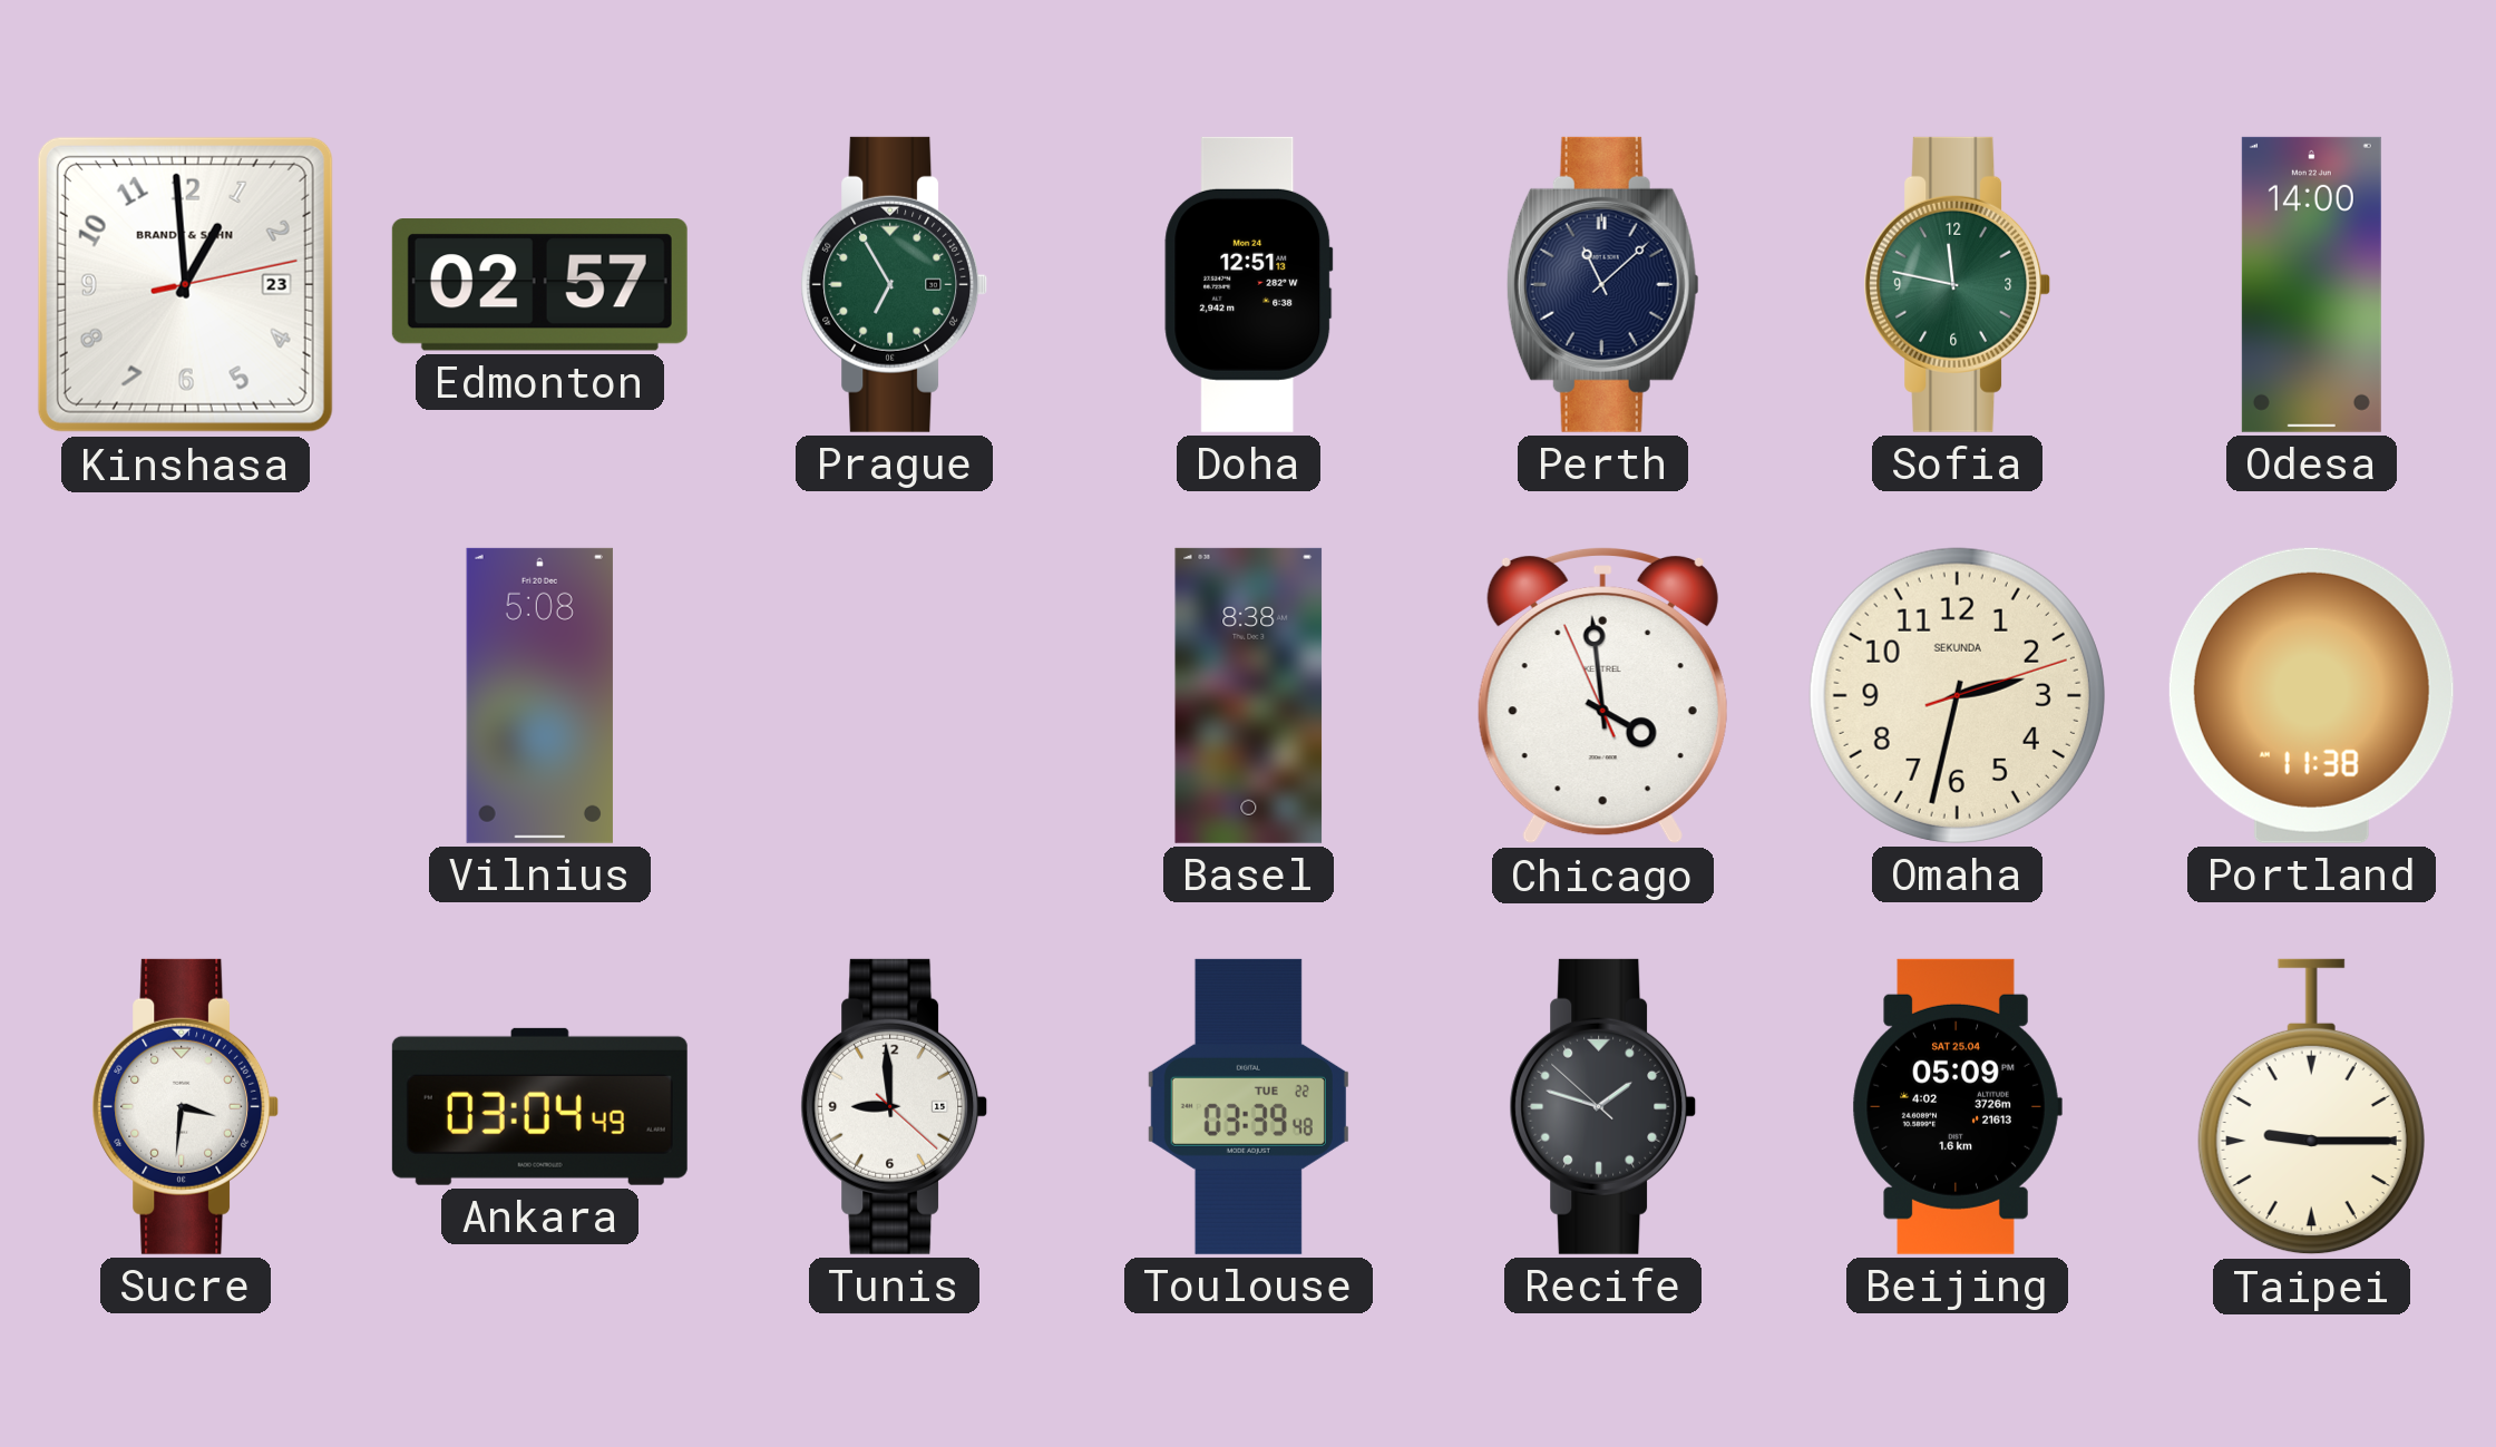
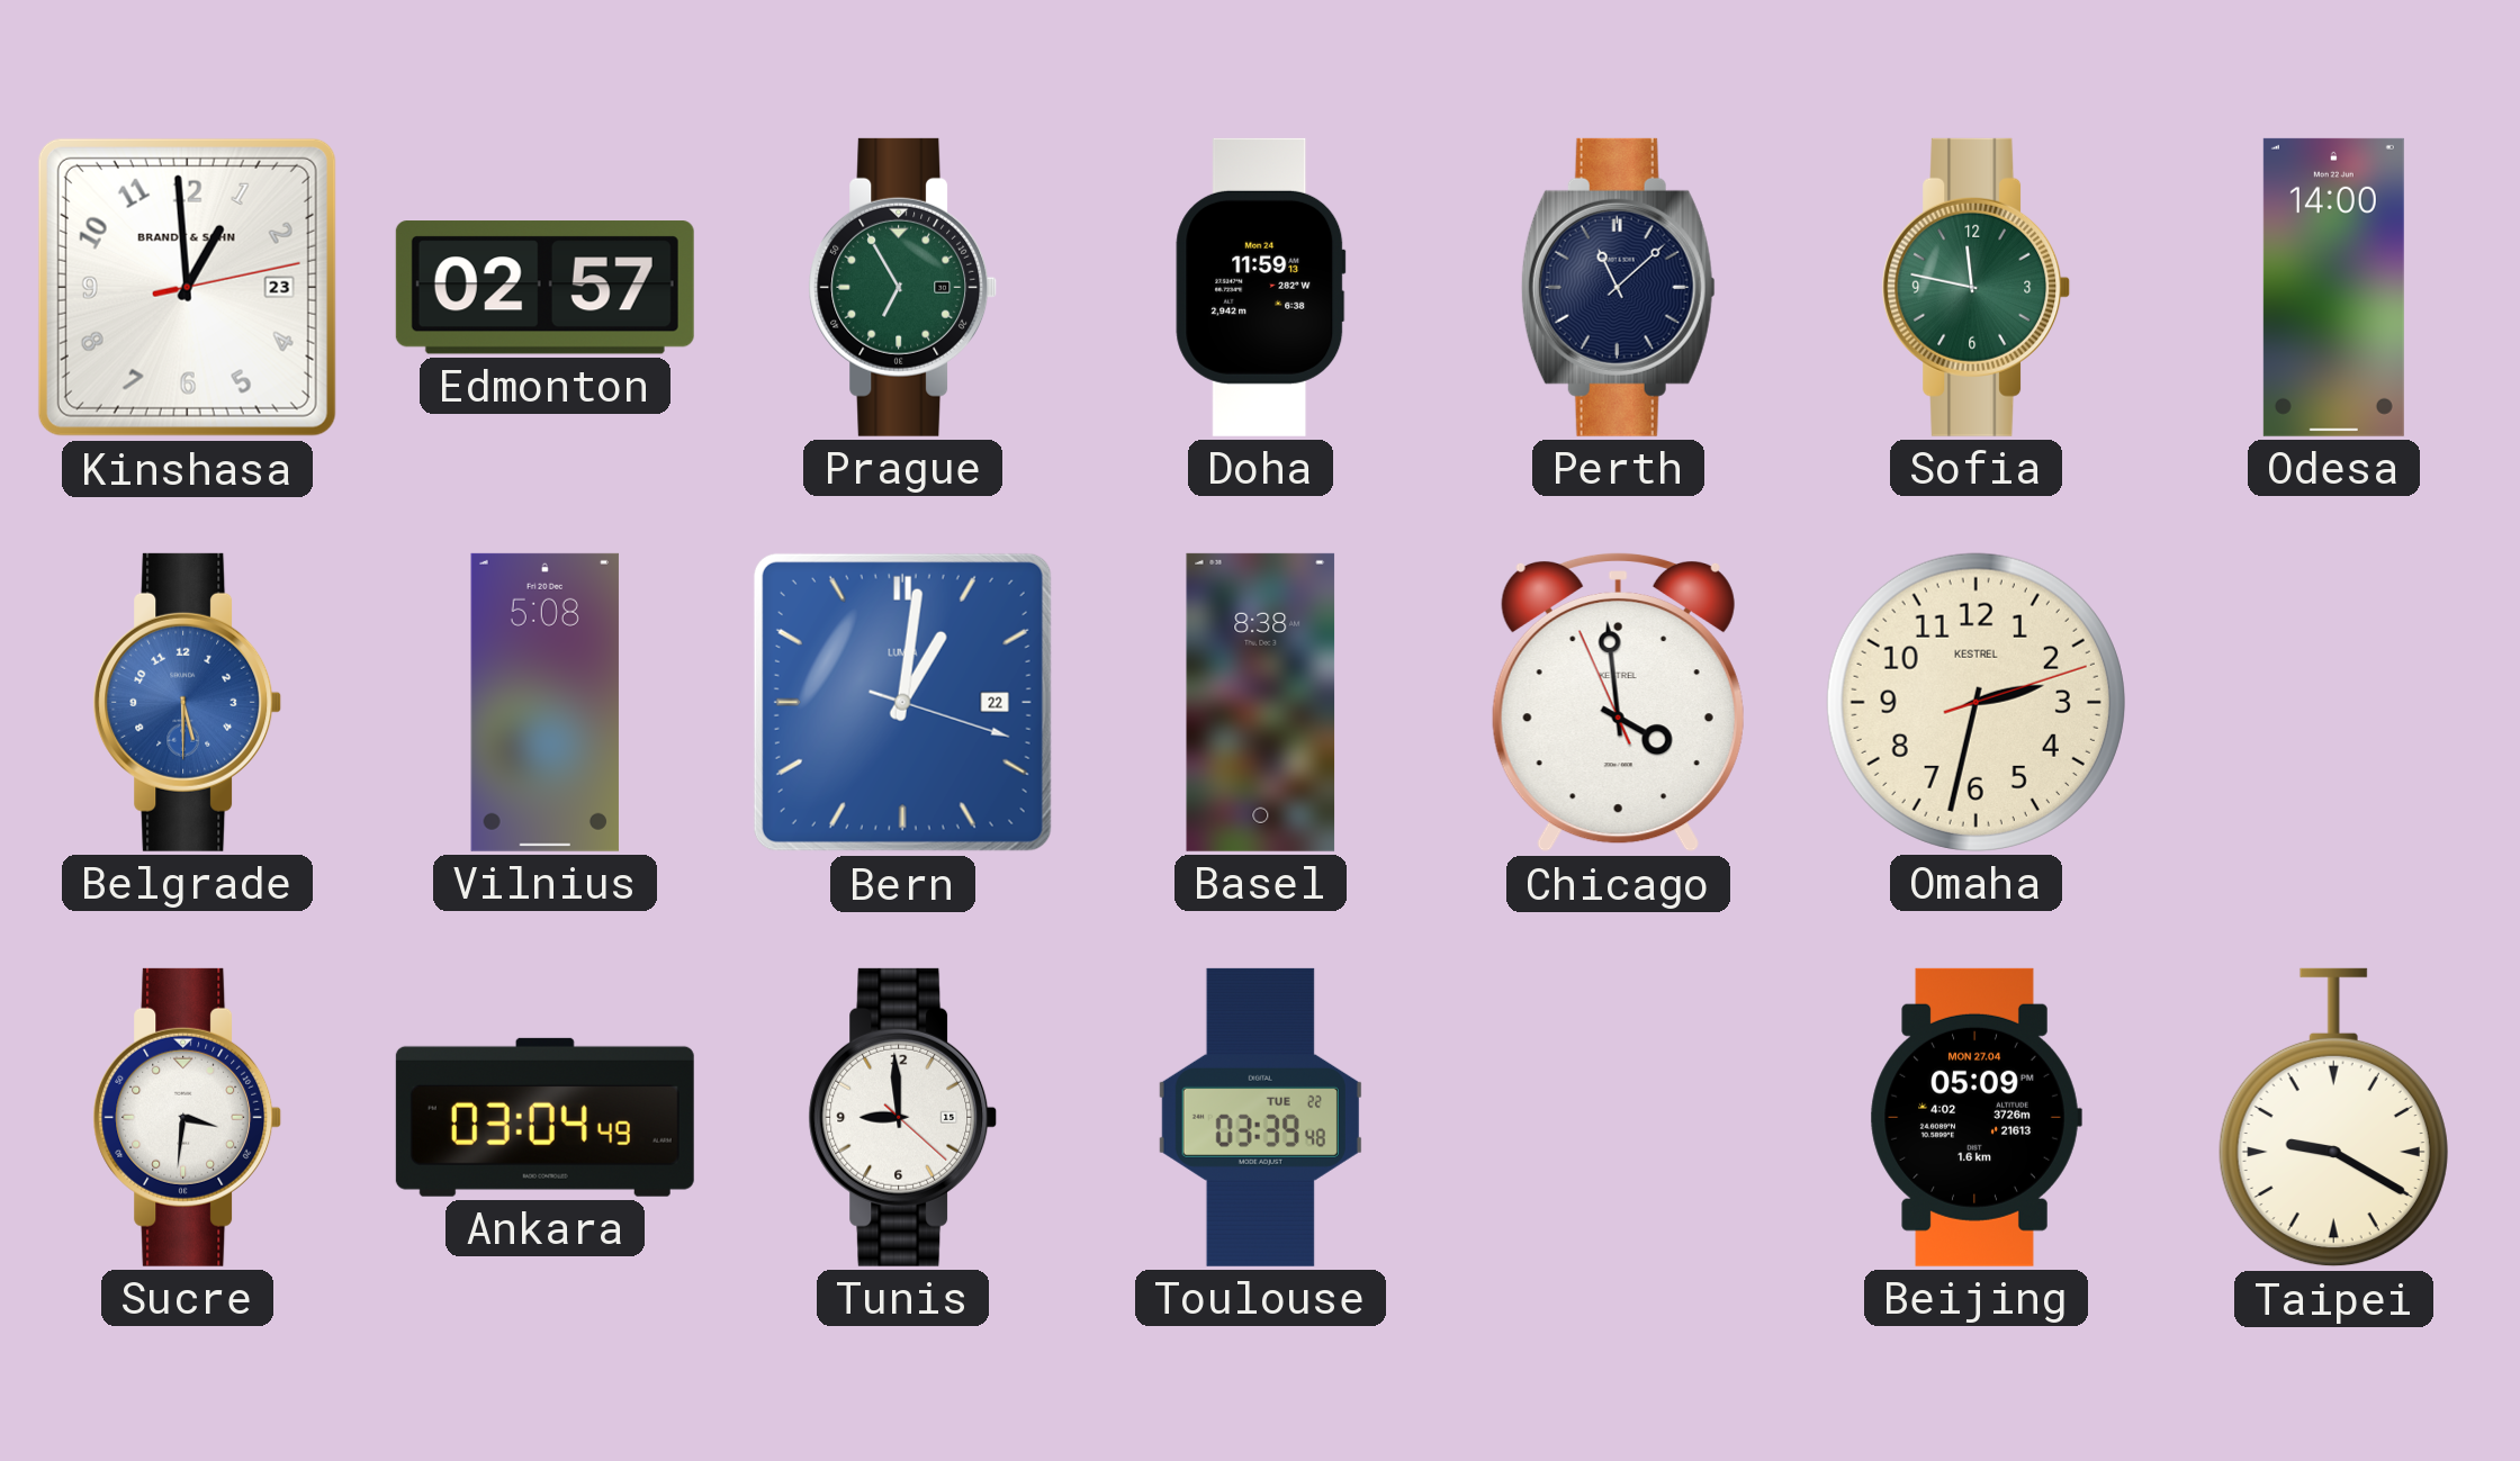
Doha: 12:51 -> 11:59 (1261, 287)
Belgrade: none -> 5:30 (188, 702)
Bern: none -> 1:01 (902, 702)
Omaha brand: SEKUNDA -> KESTREL (1975, 702)
Portland: 11:38 -> none (2311, 695)
Recife: 1:47 -> none (1603, 1106)
Beijing date: SAT 25.04 -> MON 27.04 (1975, 1117)
Taipei: 9:15 -> 9:20 (2333, 1118)
